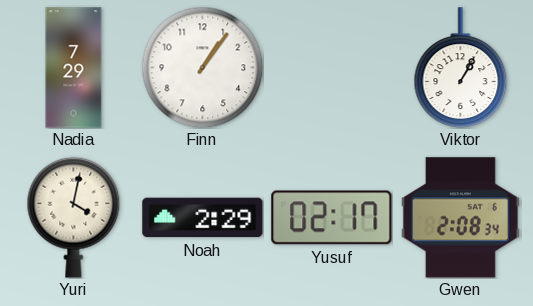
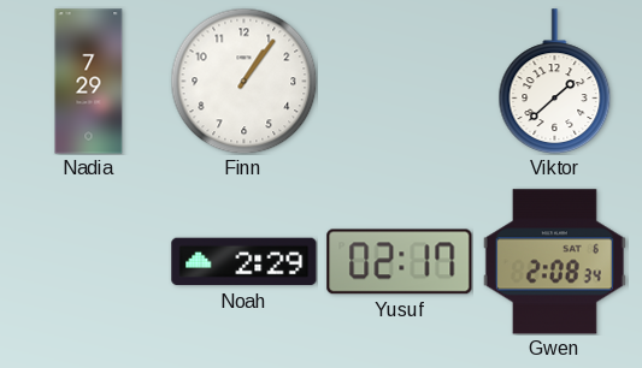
Viktor: 1:05 -> 1:38 (555, 81)
Yuri: 4:02 -> none (74, 217)
